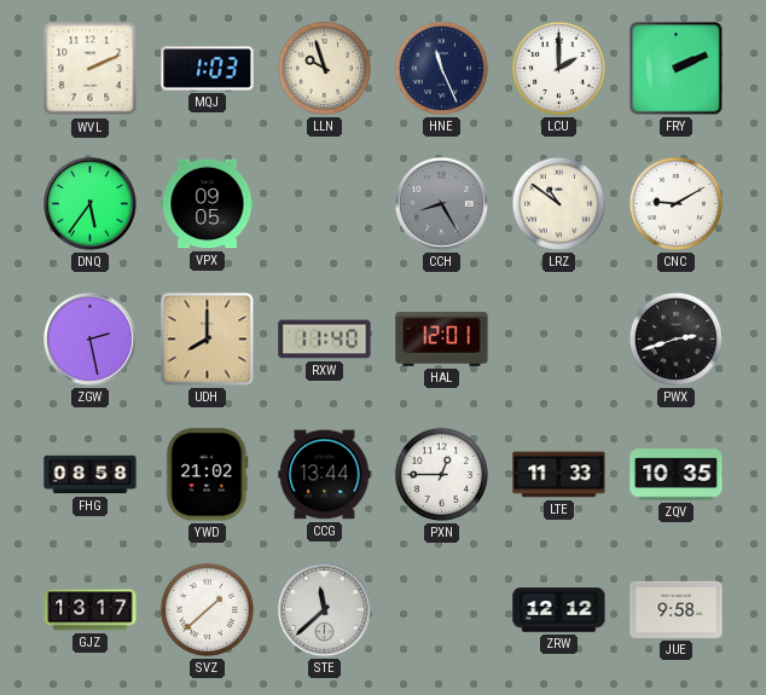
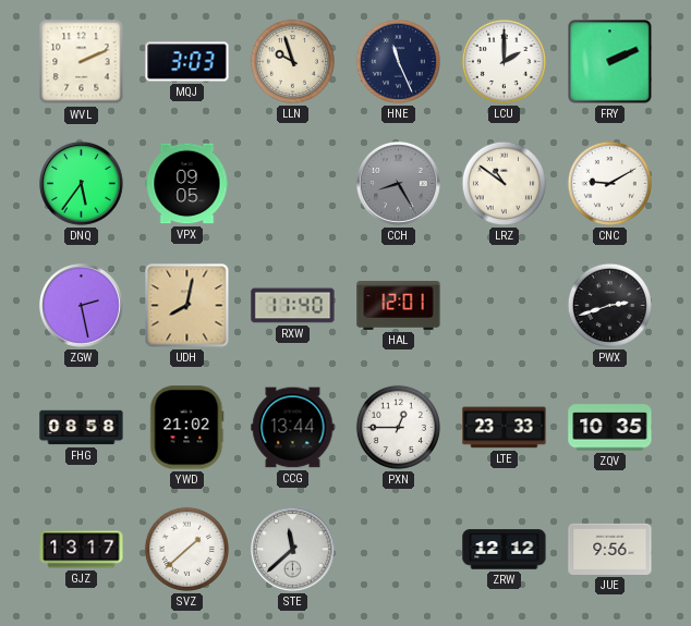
MQJ: 1:03 -> 3:03 (187, 62)
UDH: 8:00 -> 8:02 (187, 306)
LTE: 11:33 -> 23:33 (505, 428)
JUE: 9:58 -> 9:56 (610, 549)
